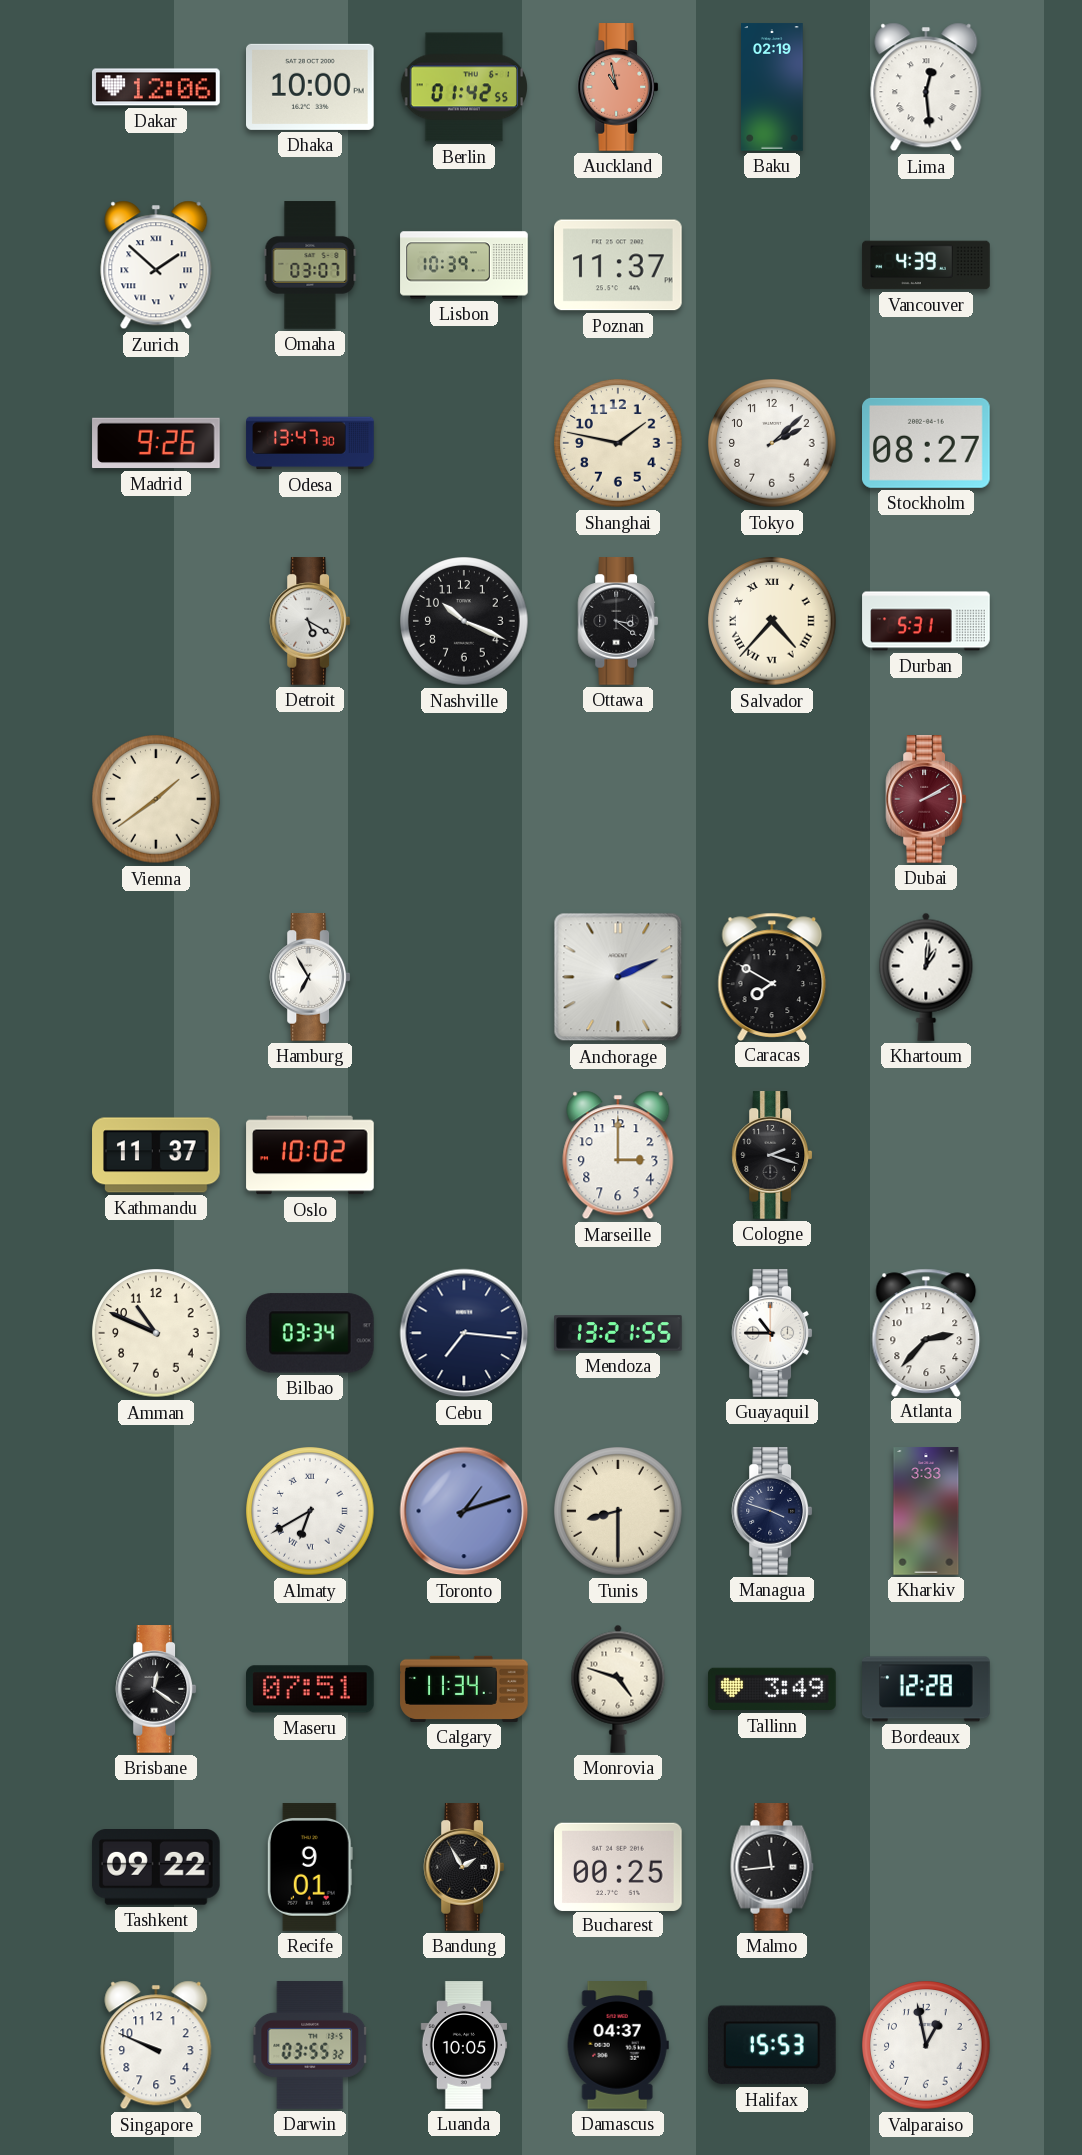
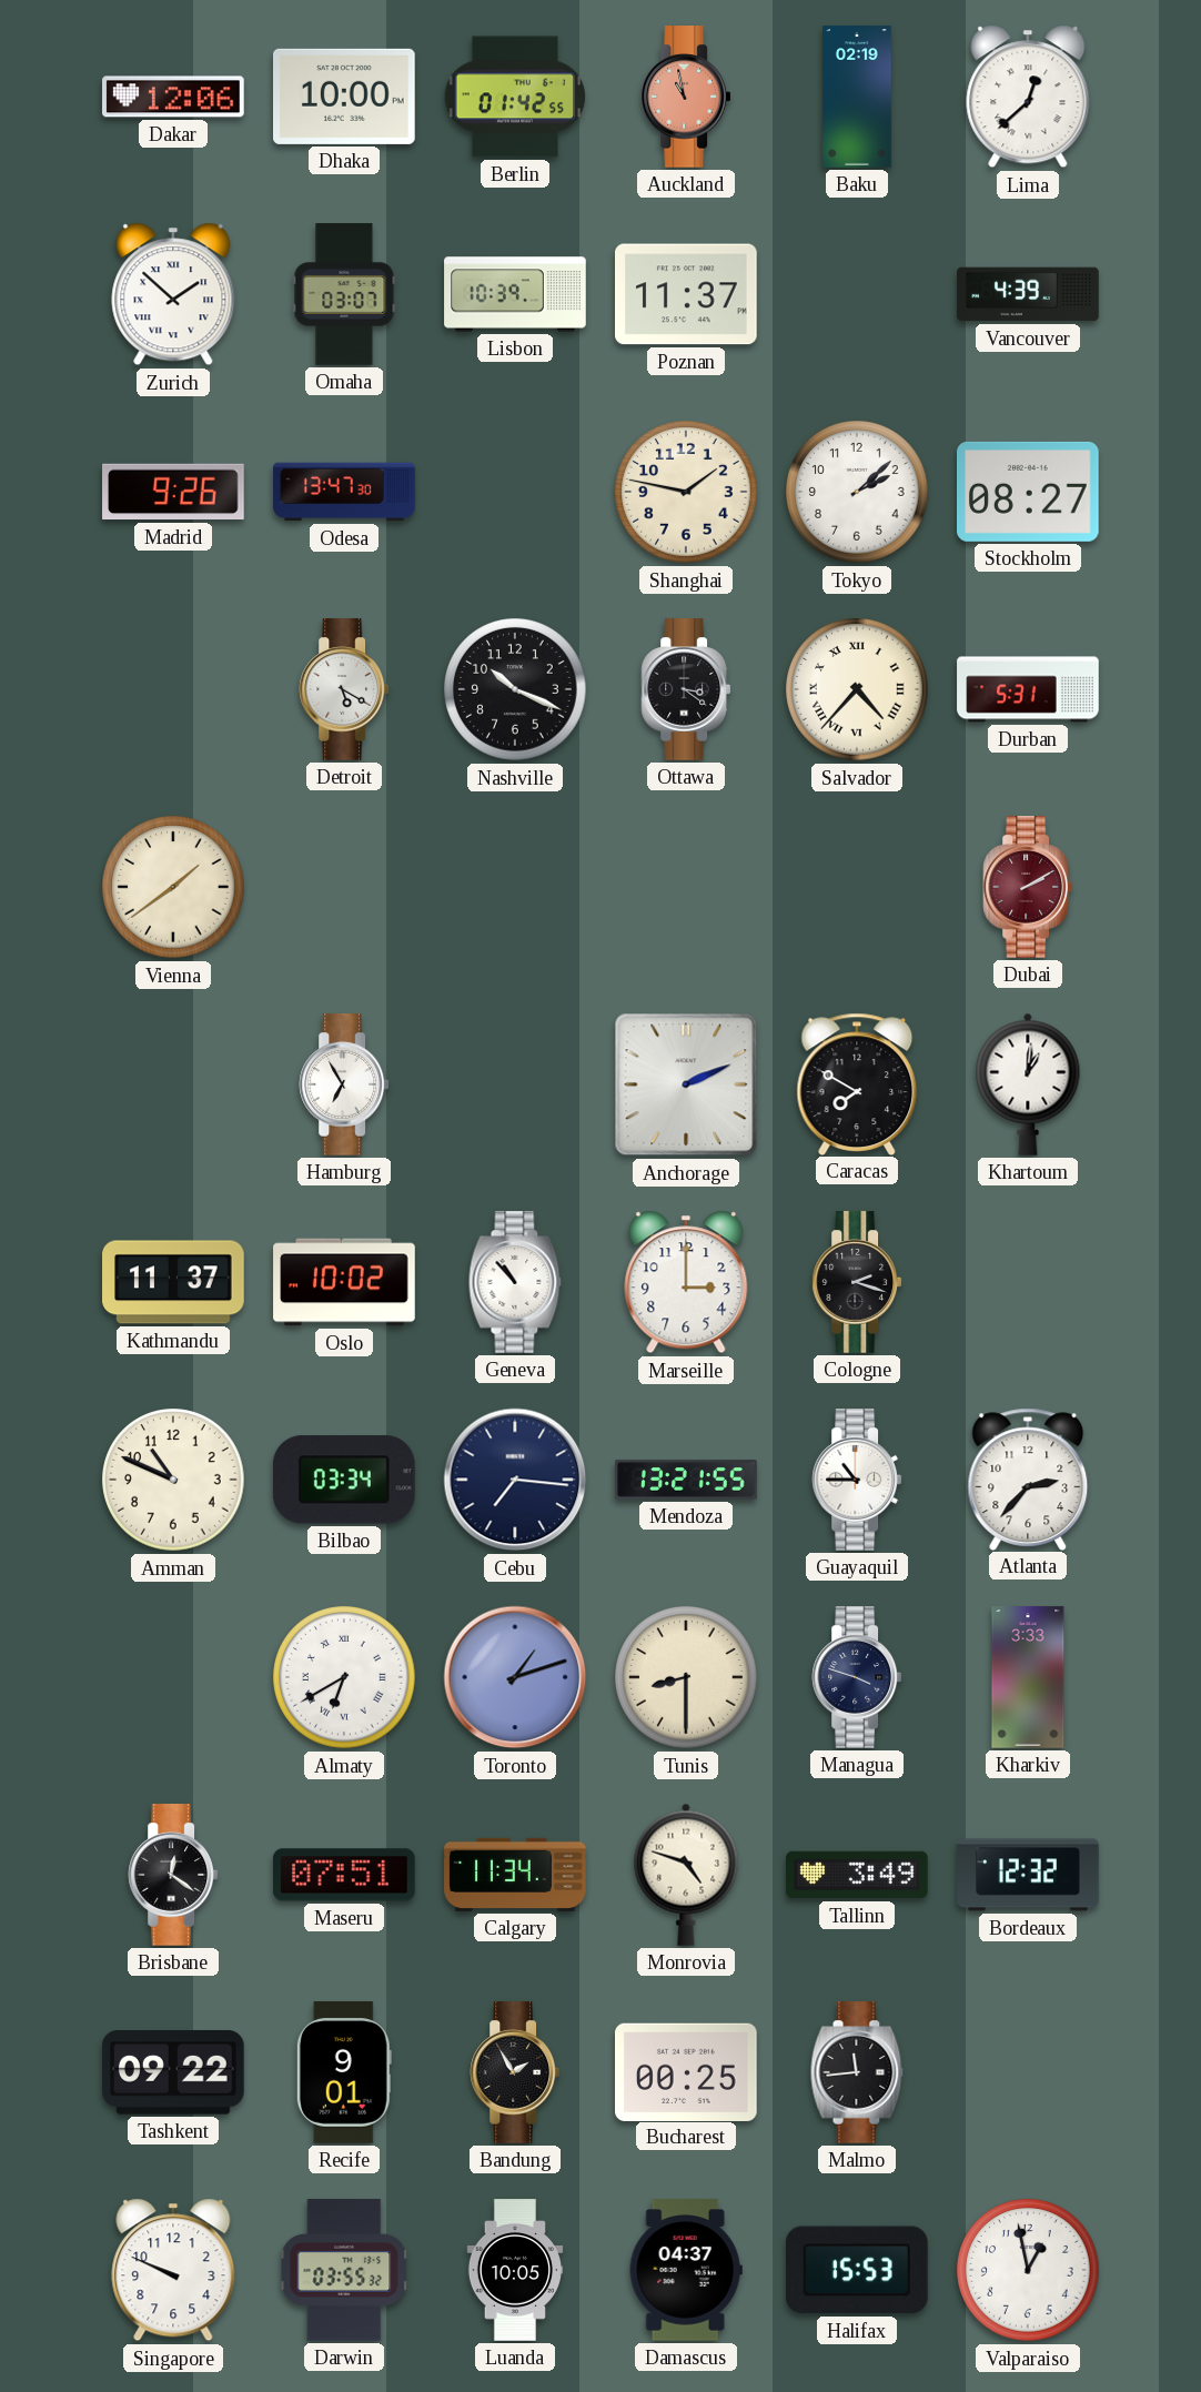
Lima: 12:29 -> 12:38 (1028, 97)
Geneva: none -> 10:53 (515, 1282)
Bordeaux: 12:28 -> 12:32 (1028, 1875)
